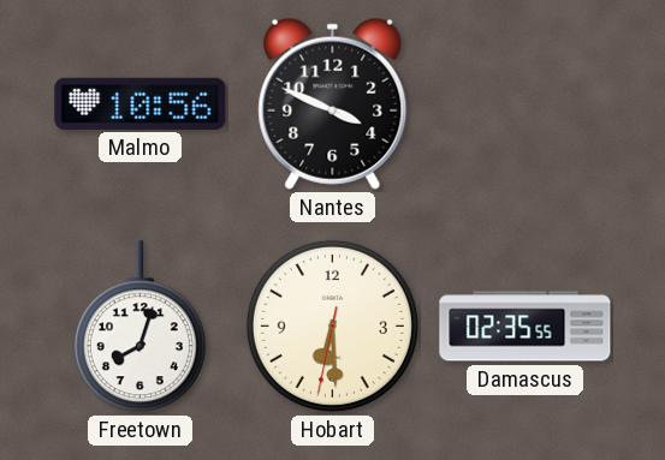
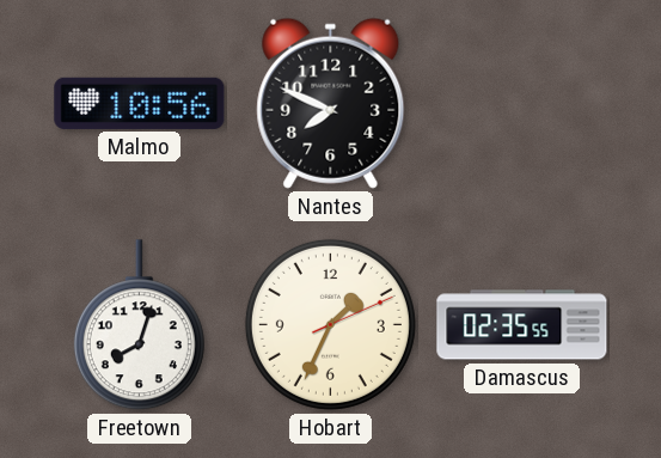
Nantes: 3:49 -> 7:49 (331, 103)
Hobart: 6:29 -> 1:34 (330, 324)
